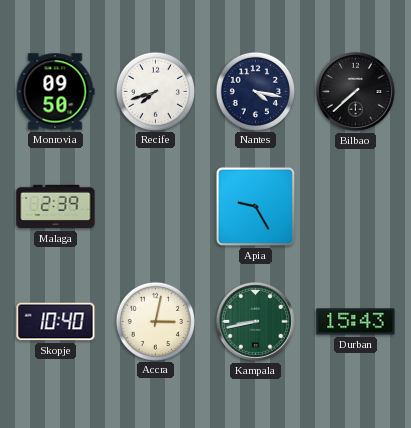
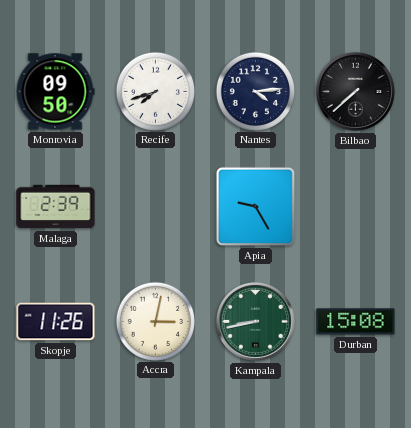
Nantes: 4:17 -> 4:14 (255, 91)
Skopje: 10:40 -> 11:26 (56, 322)
Durban: 15:43 -> 15:08 (356, 322)
